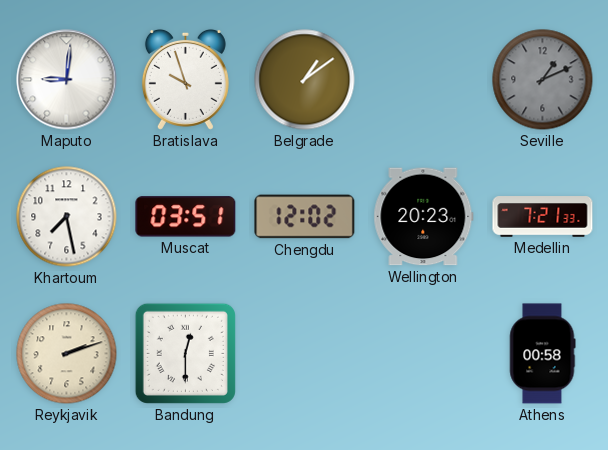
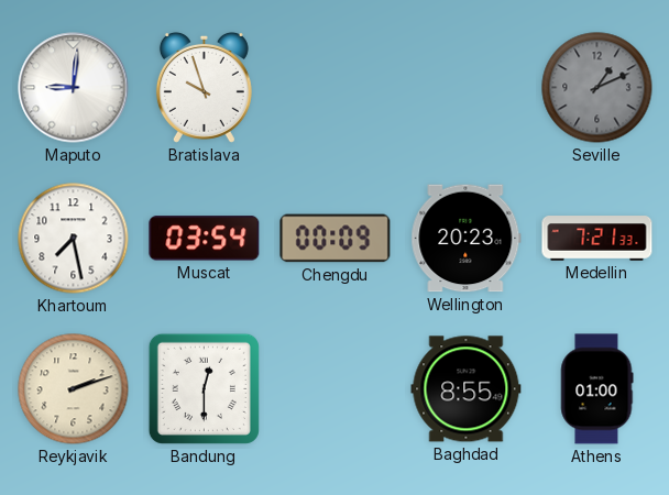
Belgrade: 1:09 -> none (305, 80)
Muscat: 03:51 -> 03:54 (205, 239)
Chengdu: 12:02 -> 00:09 (336, 239)
Baghdad: none -> 8:55 (467, 389)
Athens: 00:58 -> 01:00 (596, 389)
